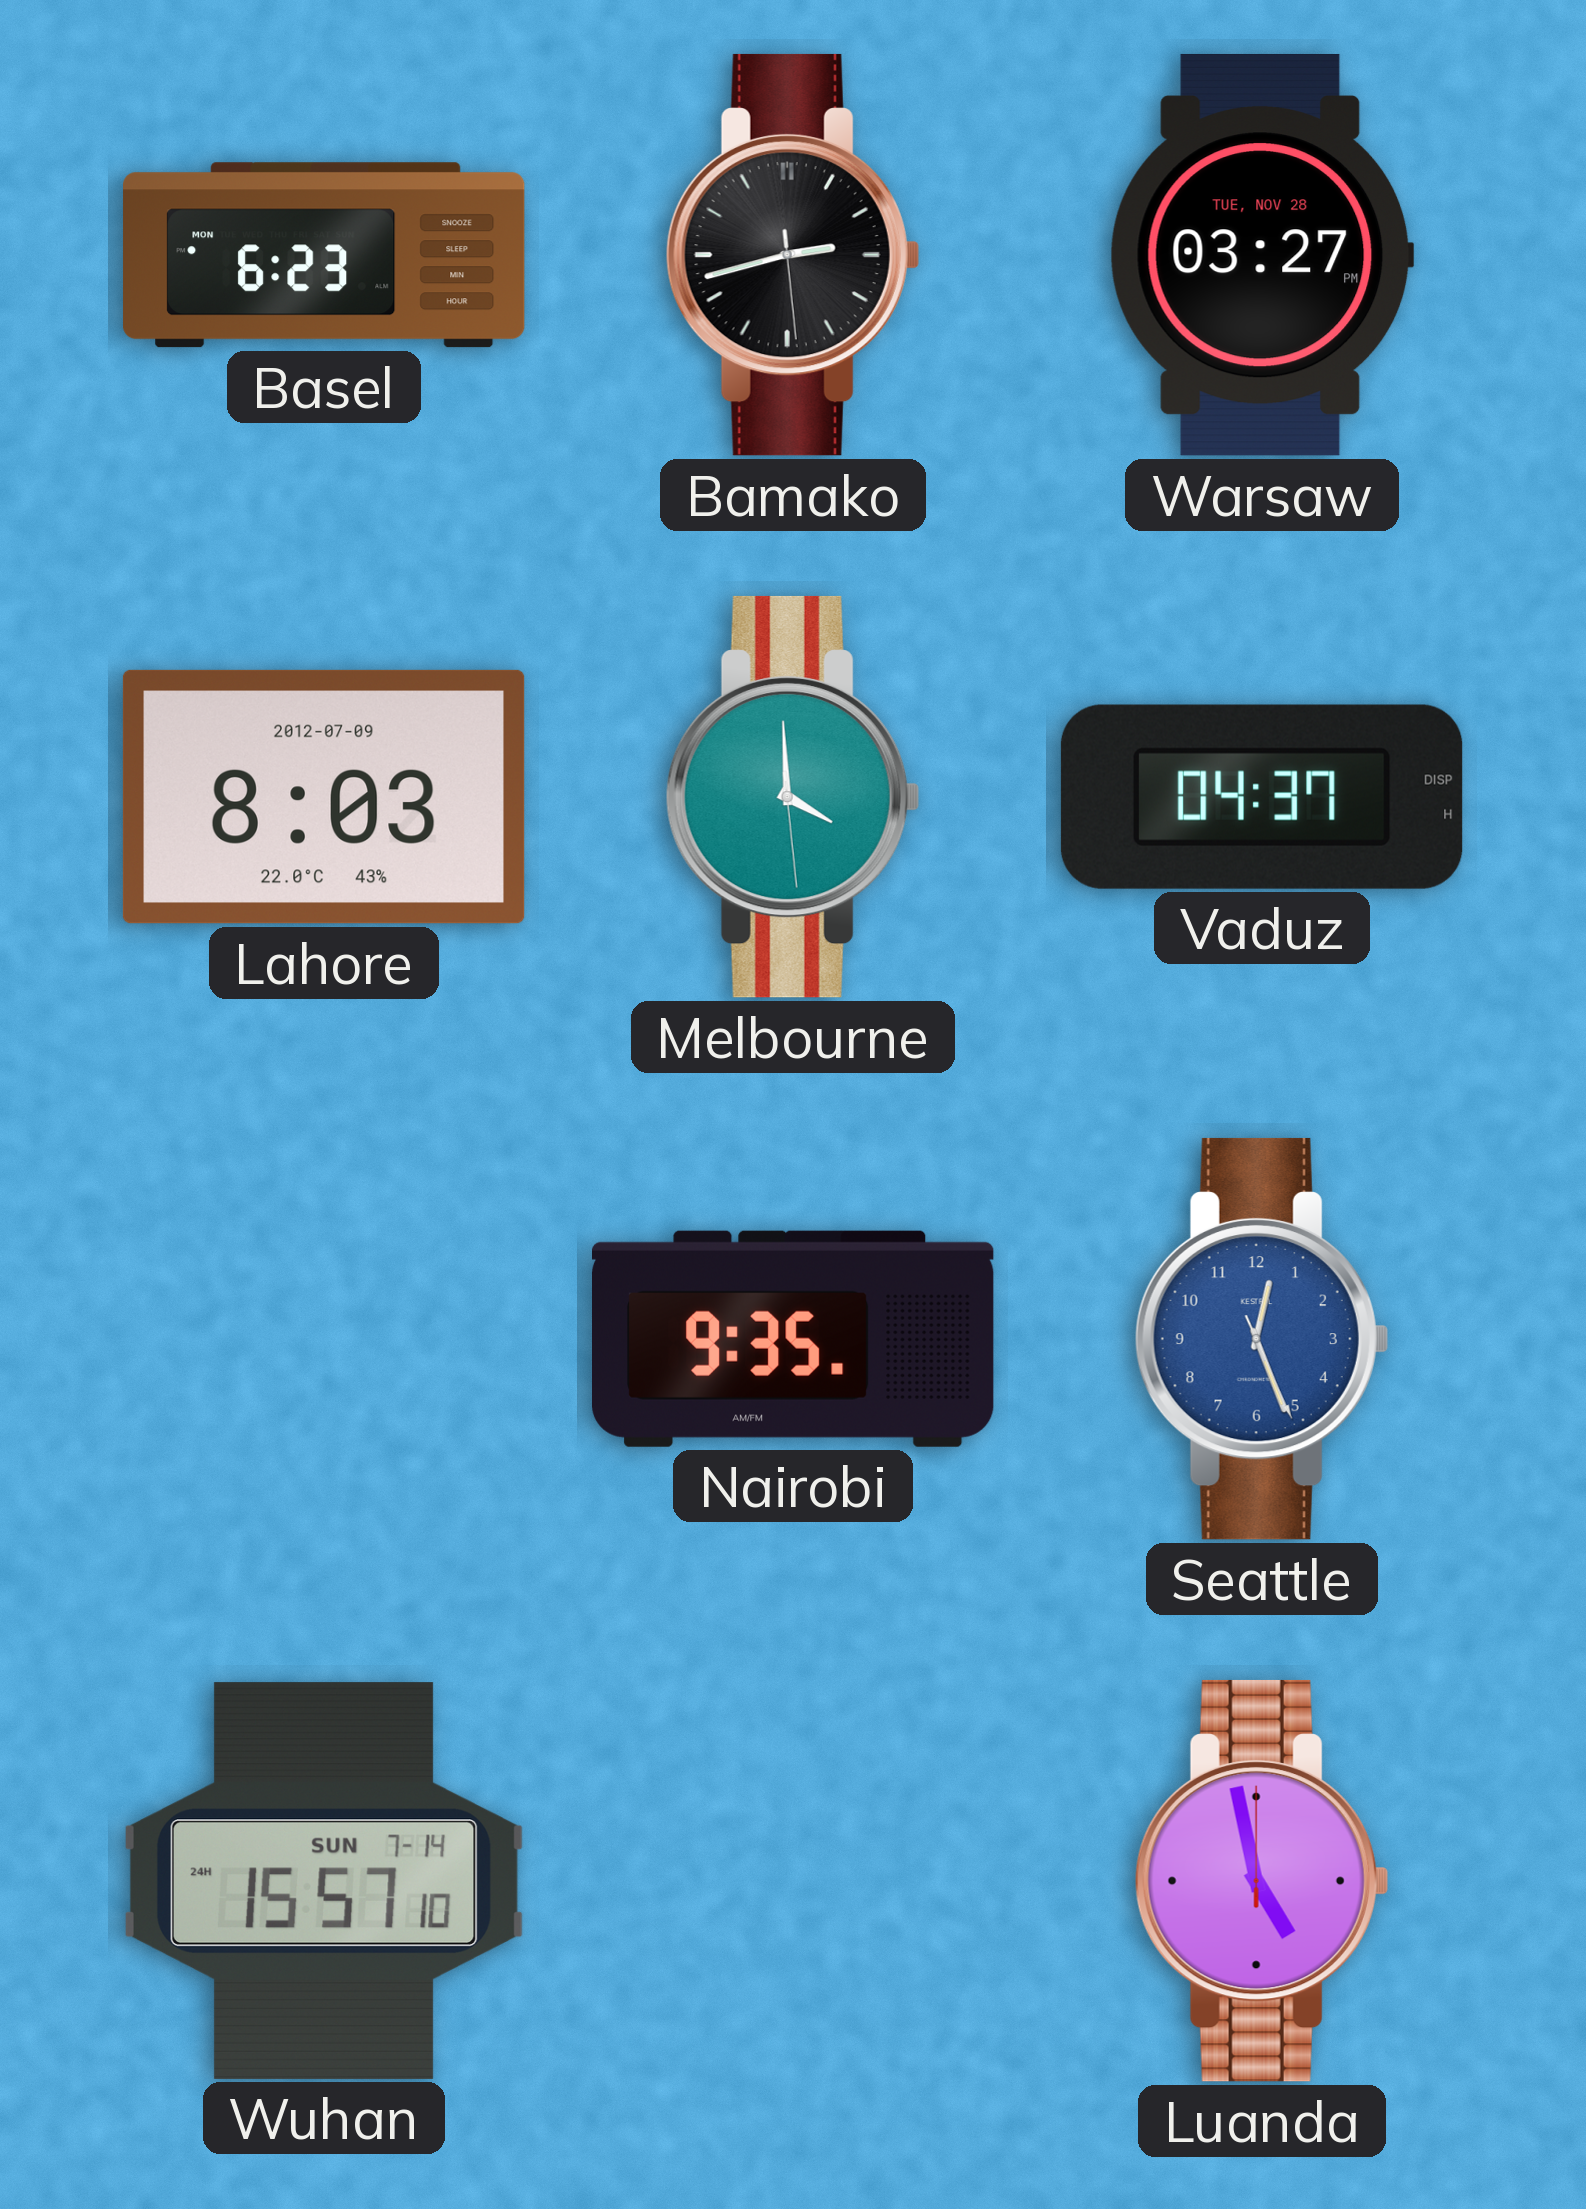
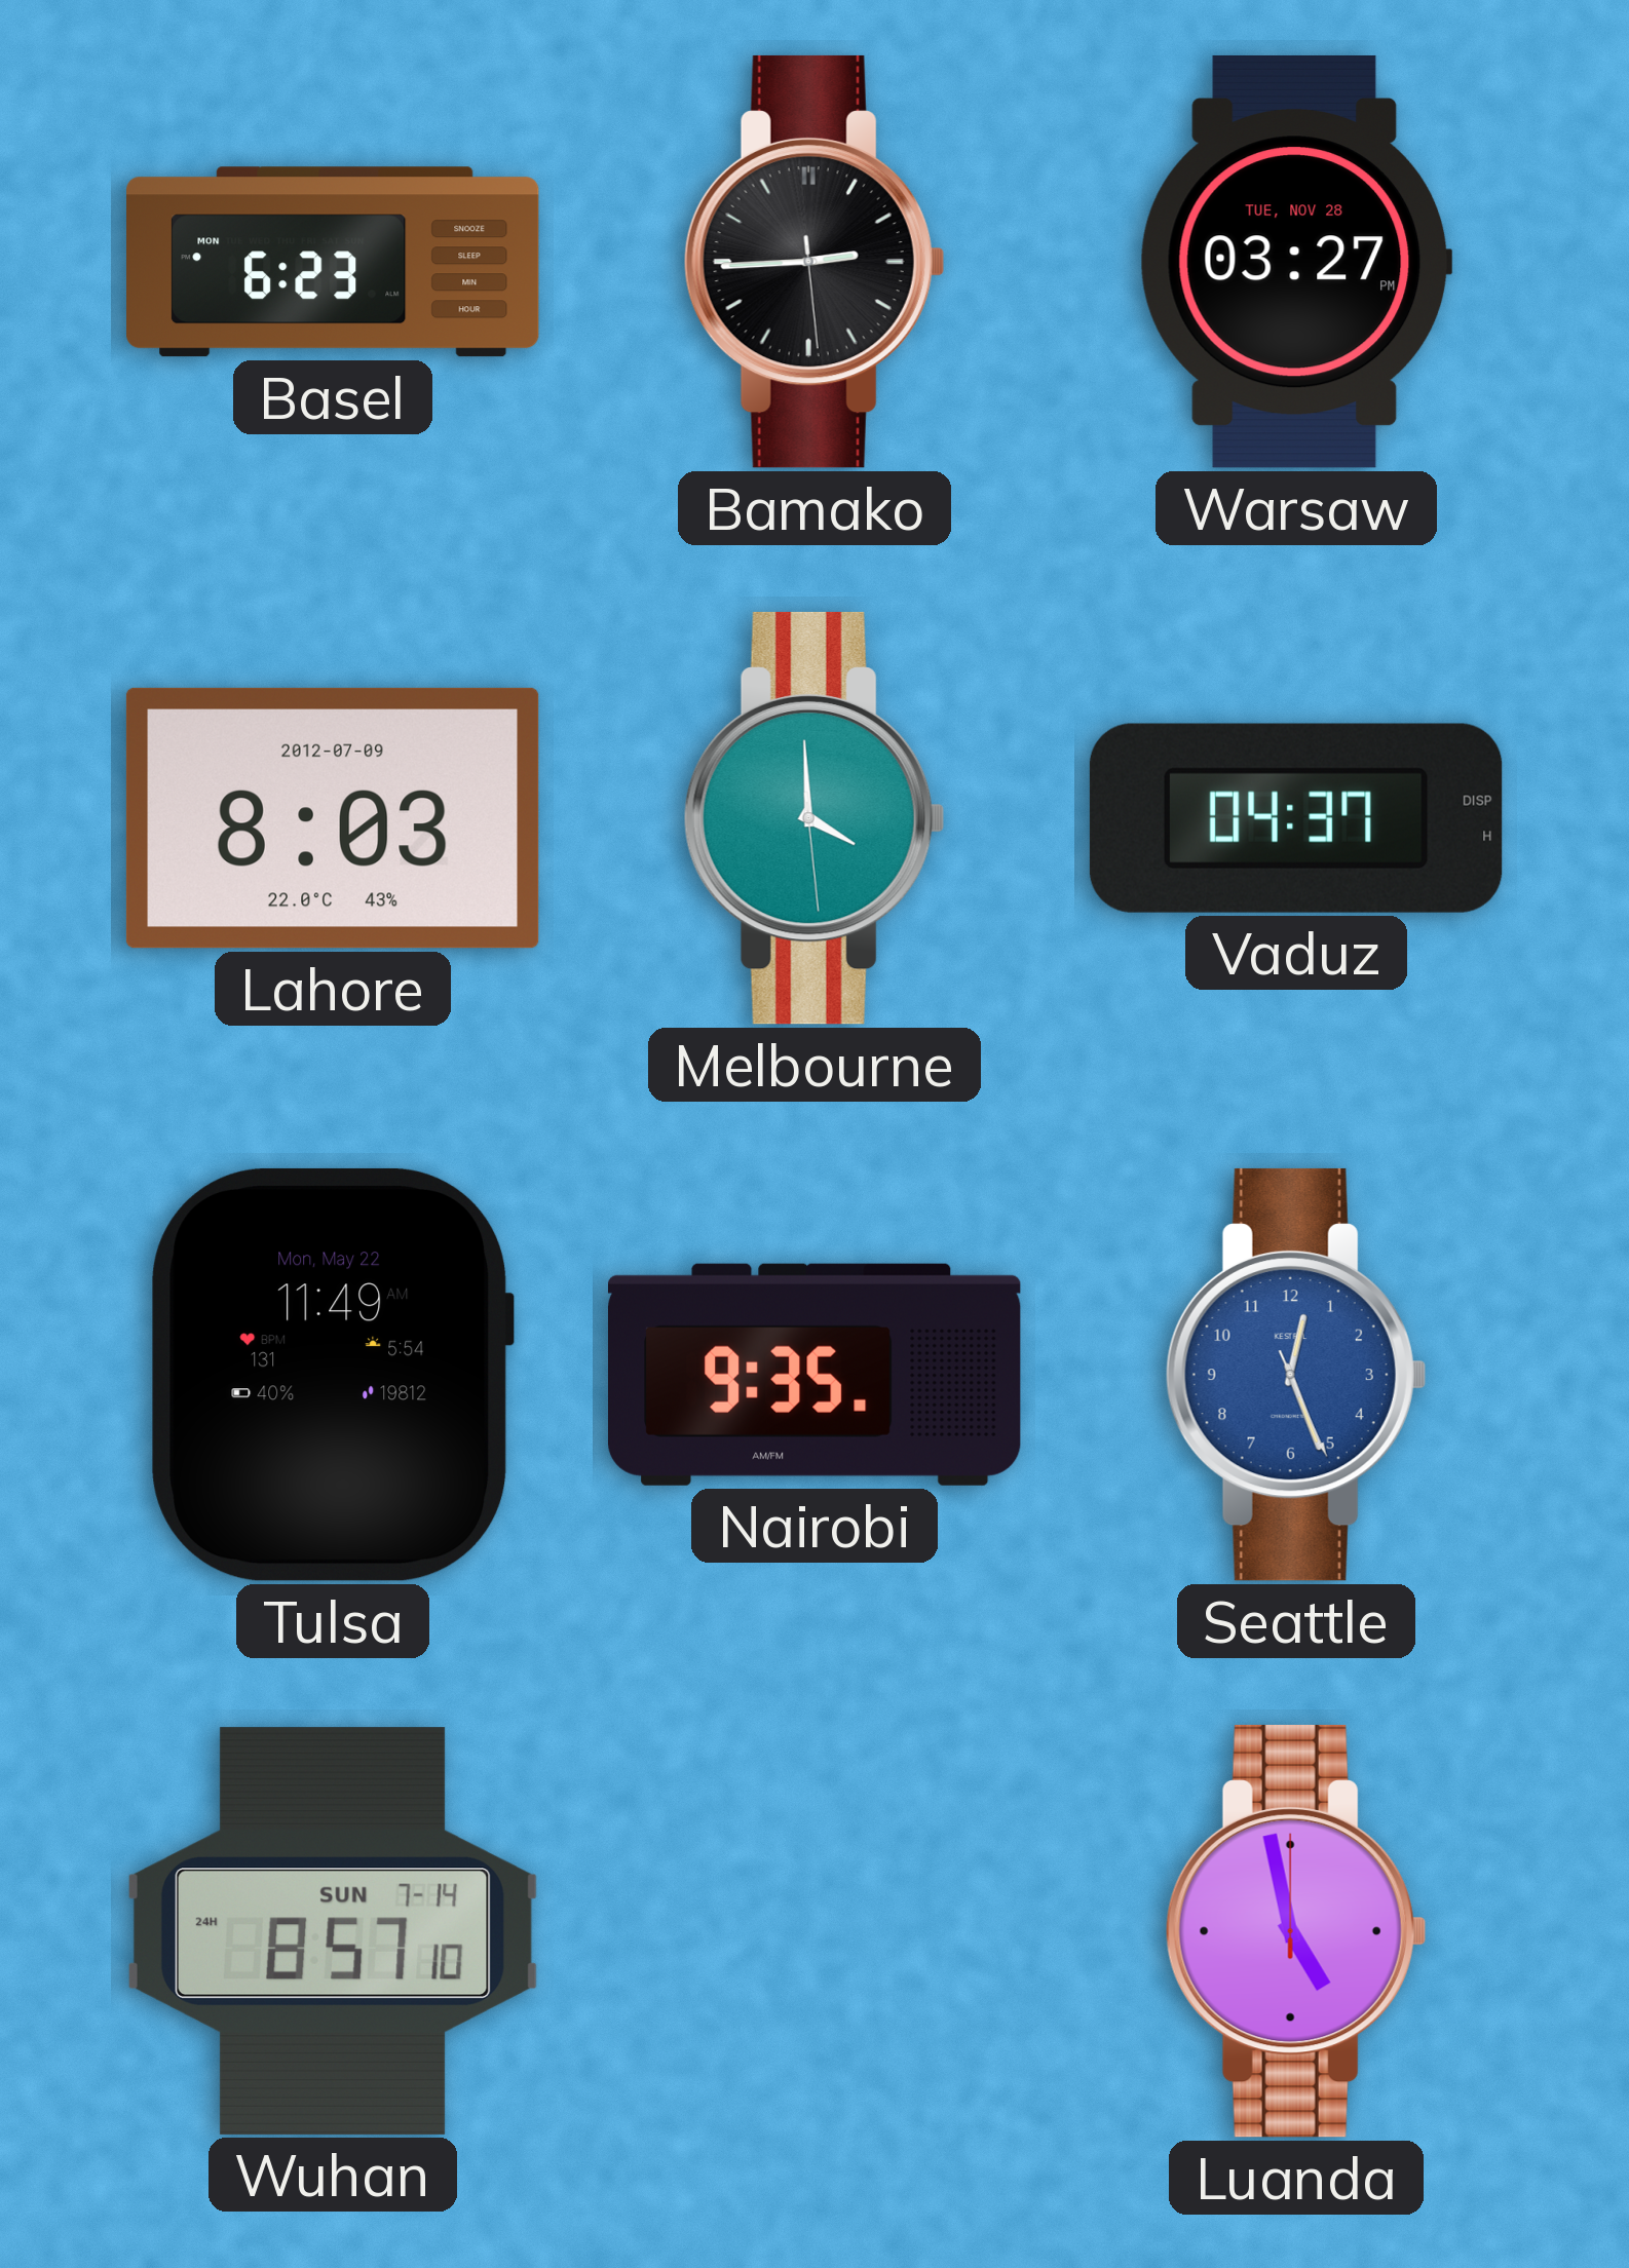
Bamako: 2:42 -> 2:44 (814, 262)
Tulsa: none -> 11:49 (333, 1375)
Wuhan: 15:57 -> 8:57 (333, 1931)
